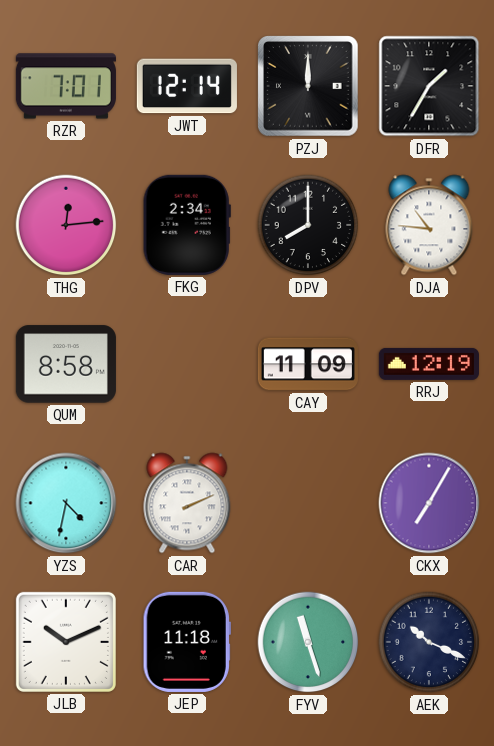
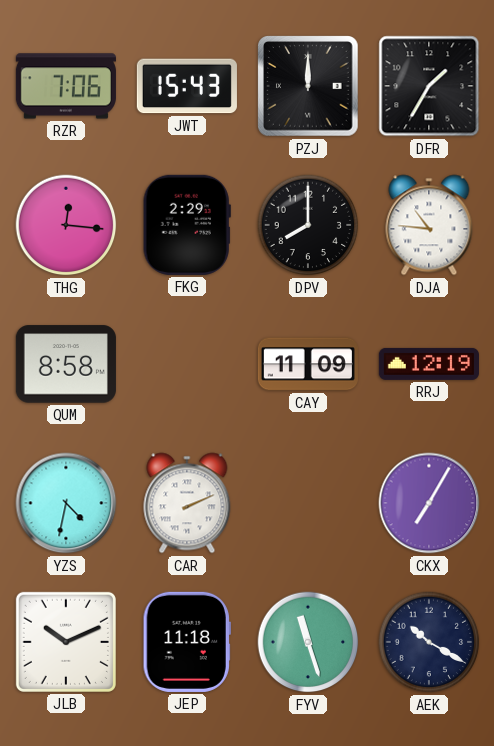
RZR: 7:01 -> 7:06 (66, 86)
JWT: 12:14 -> 15:43 (187, 86)
THG: 12:14 -> 12:16 (66, 225)
FKG: 2:34 -> 2:29 (187, 225)
AEK: 10:19 -> 10:20 (429, 642)
